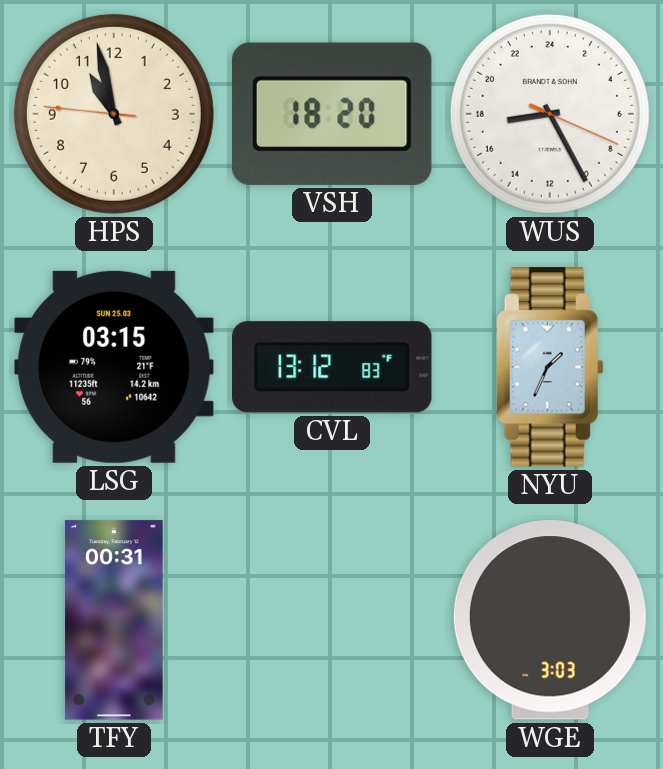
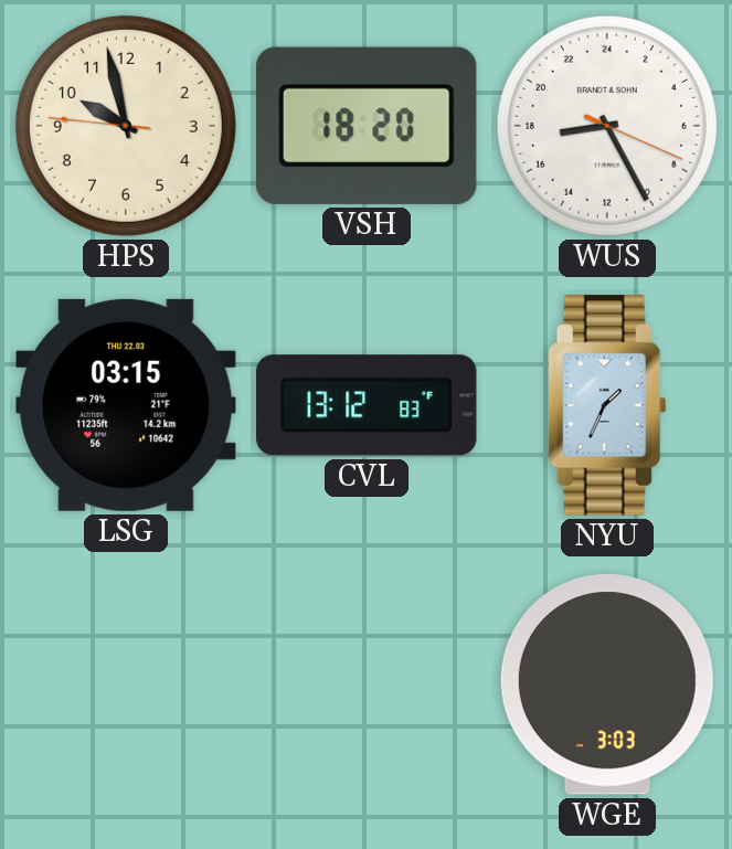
HPS: 10:57 -> 9:57 (126, 126)
LSG date: SUN 25.03 -> THU 22.03 (126, 405)
TFY: 00:31 -> none (114, 620)
